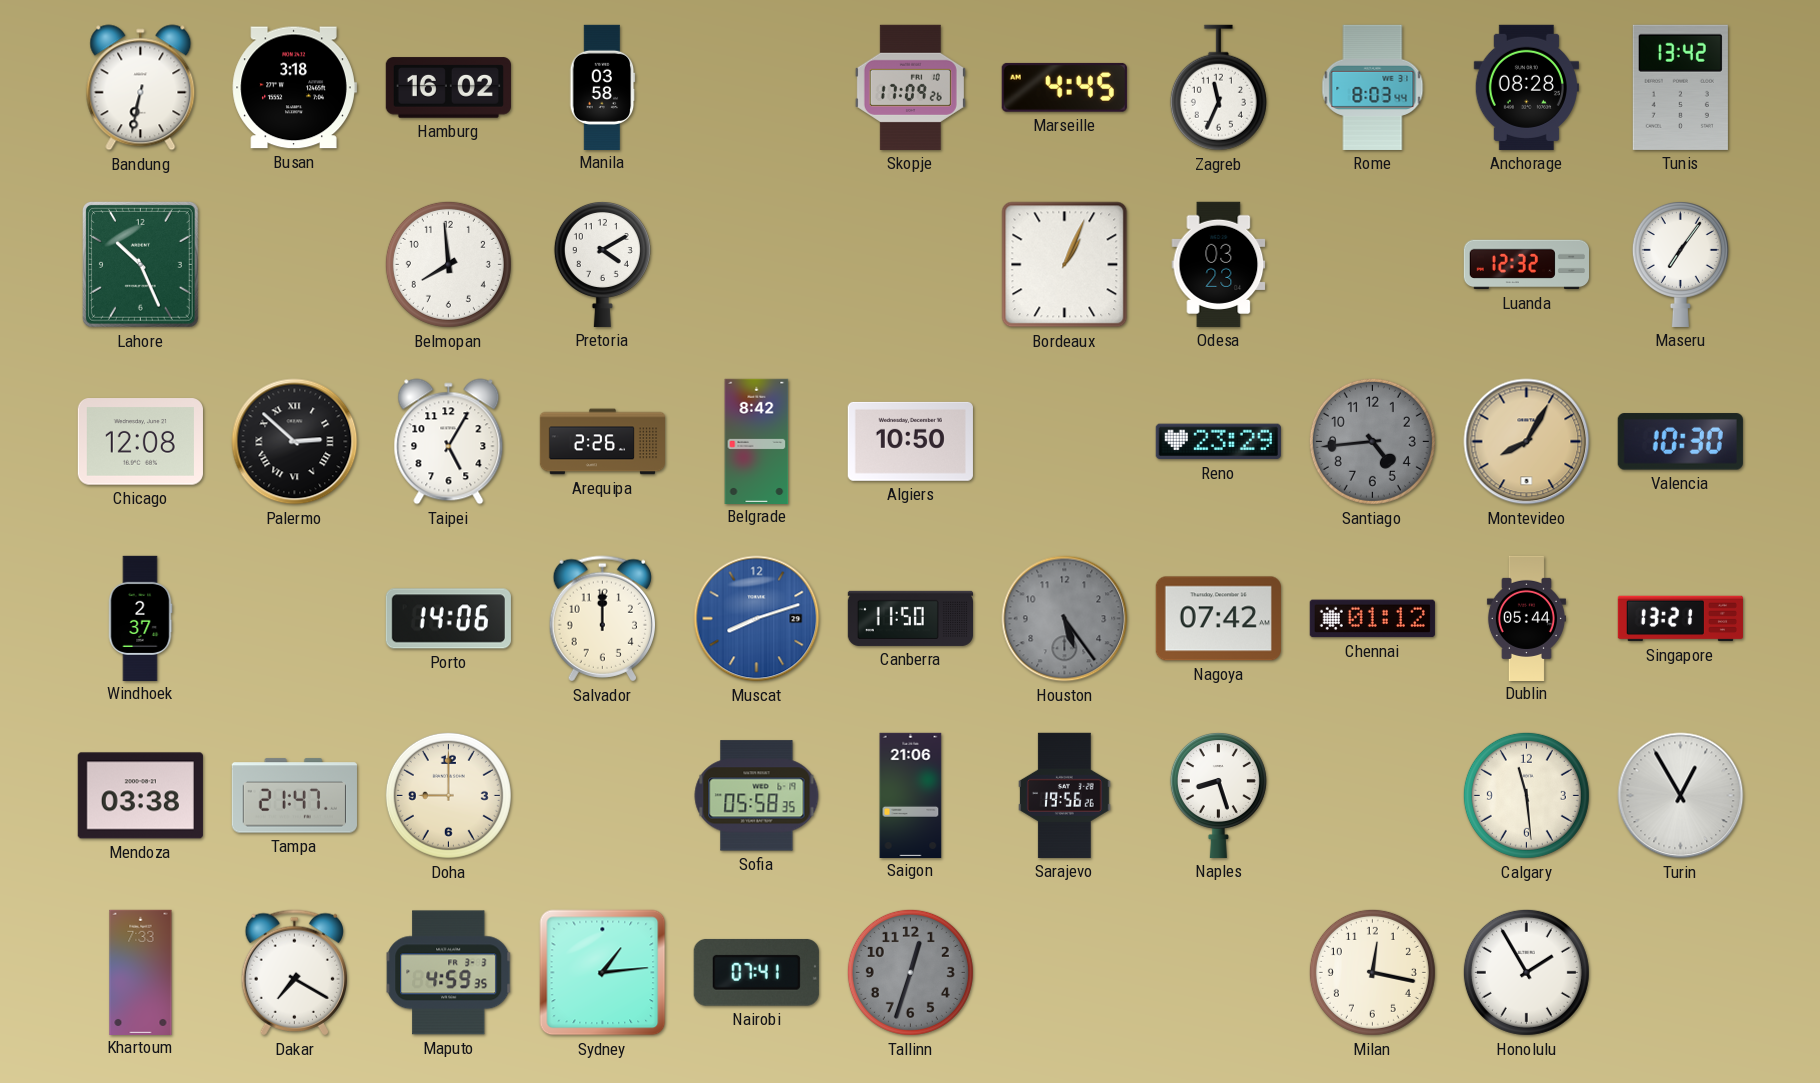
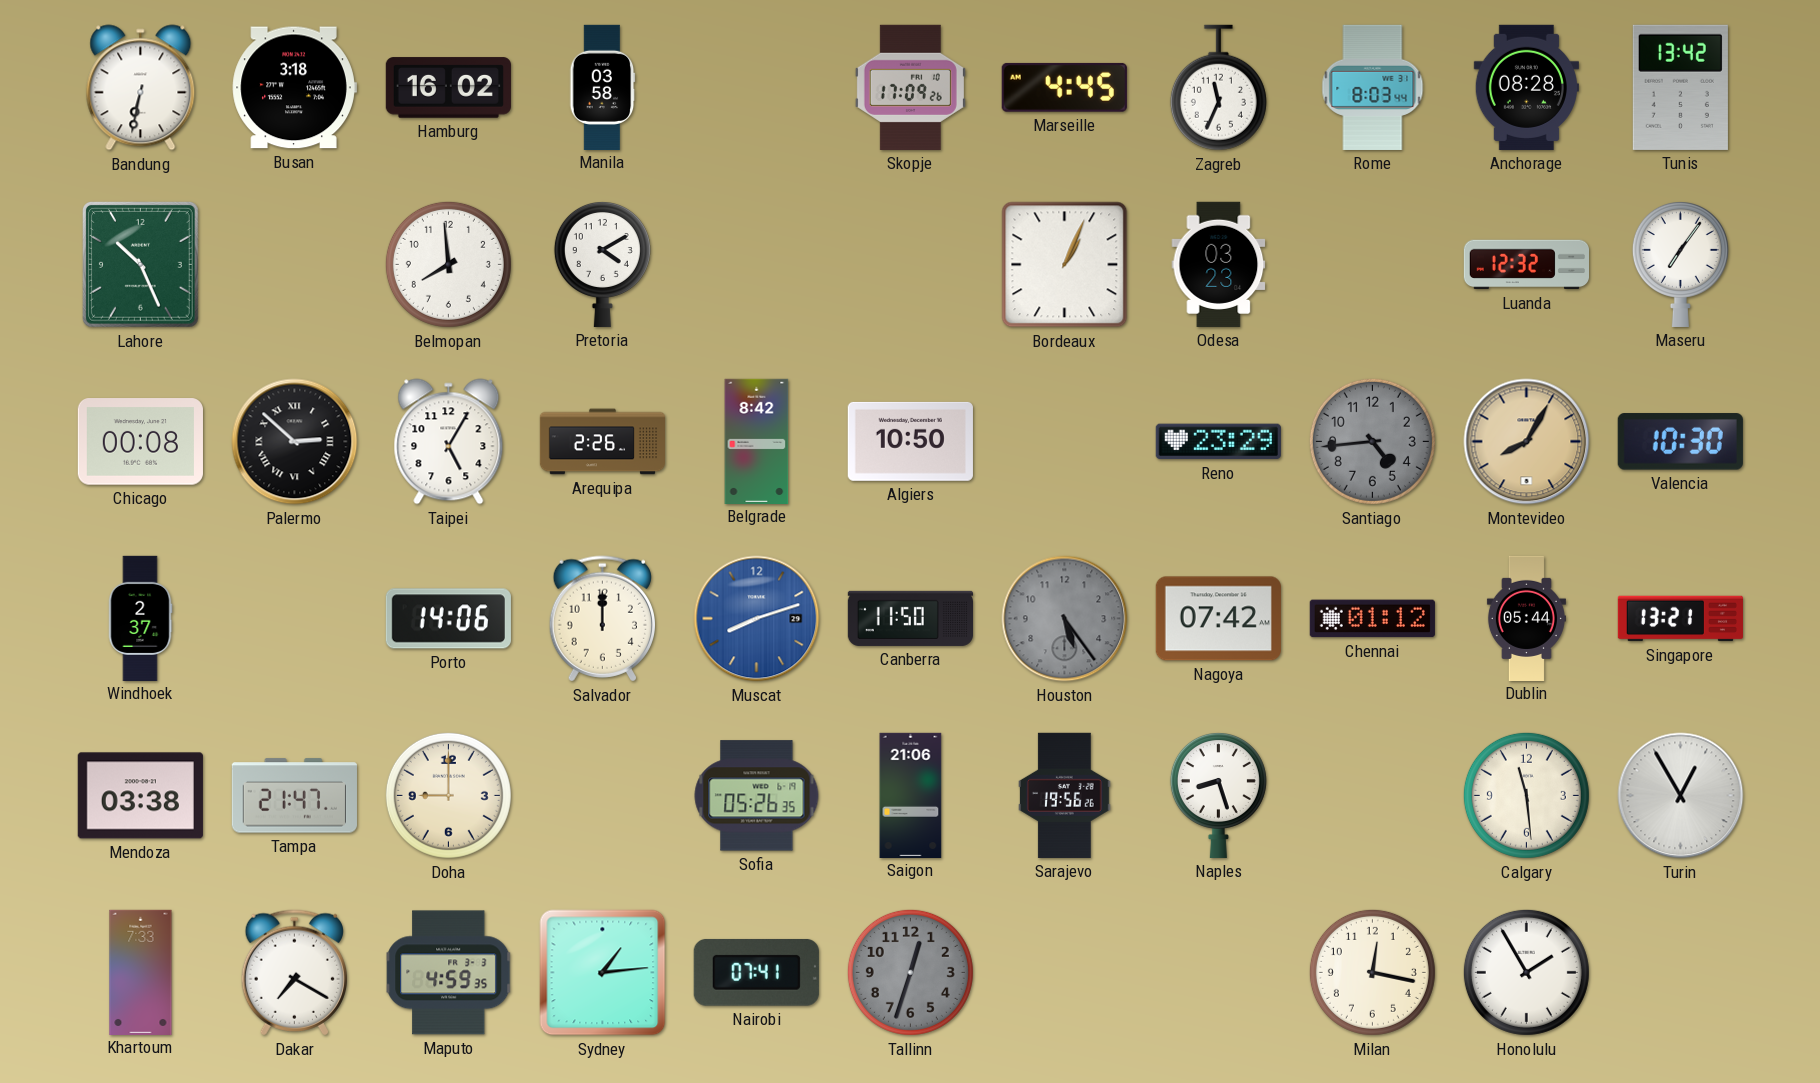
Chicago: 12:08 -> 00:08 (140, 442)
Sofia: 05:58 -> 05:26 (757, 796)
